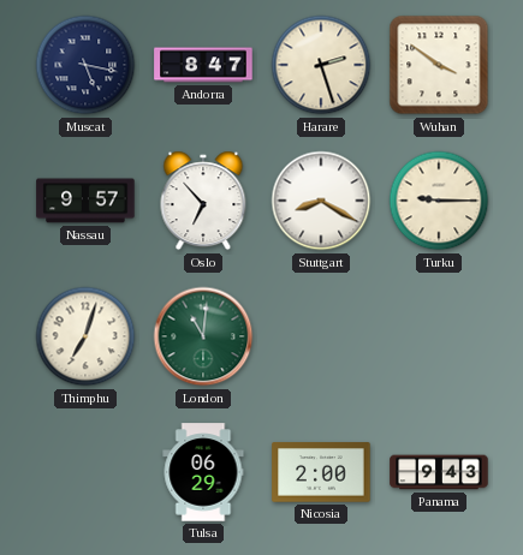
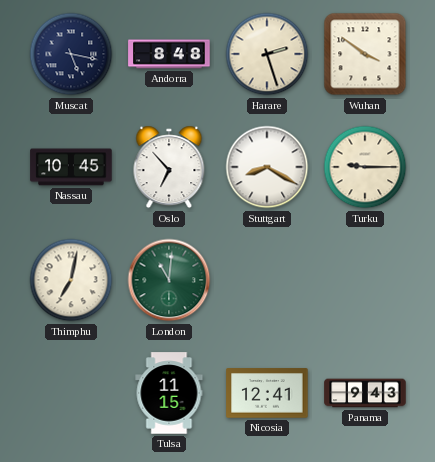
Andorra: 8:47 -> 8:48 (169, 54)
Nassau: 9:57 -> 10:45 (71, 167)
Thimphu: 7:03 -> 7:02 (71, 280)
Tulsa: 06:29 -> 11:15 (169, 393)
Nicosia: 2:00 -> 12:41 (267, 393)
